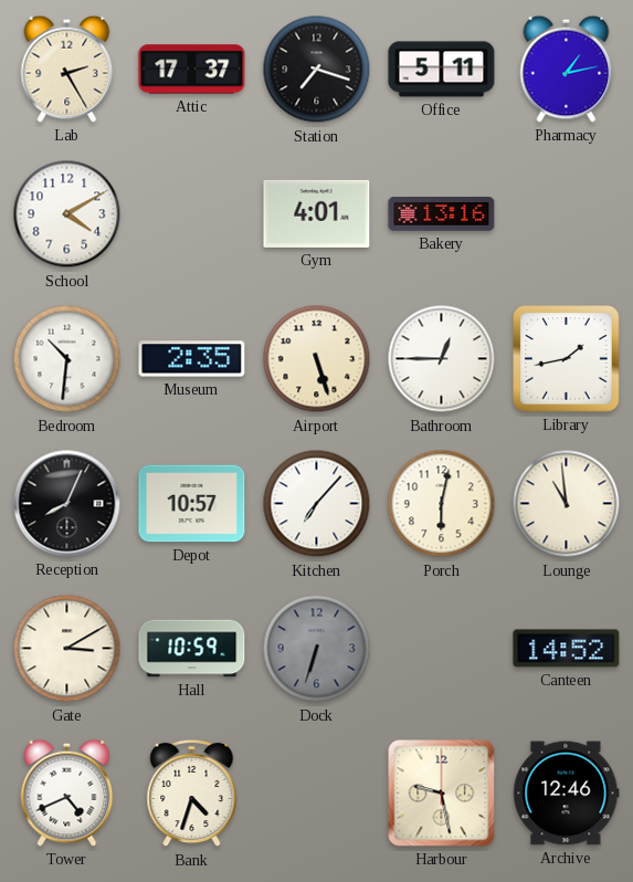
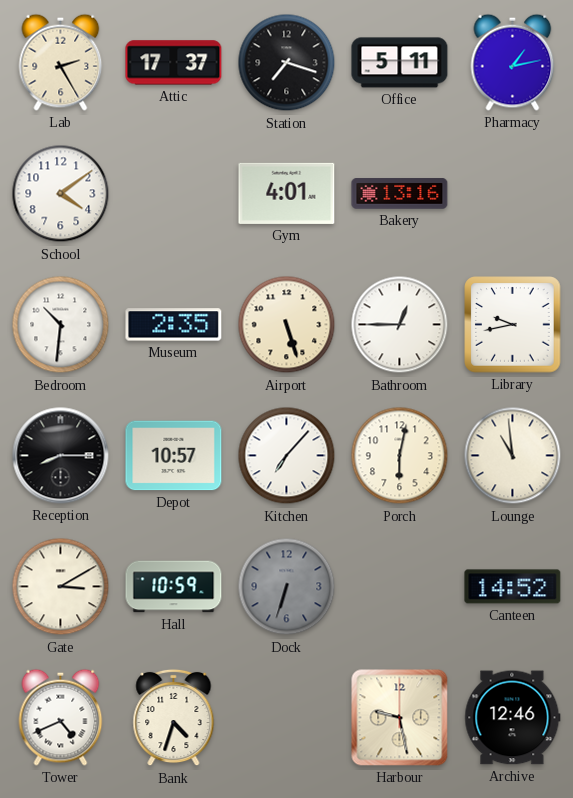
School: 4:10 -> 4:09 (61, 194)
Library: 1:43 -> 9:43 (513, 325)
Reception: 8:04 -> 8:15 (61, 456)
